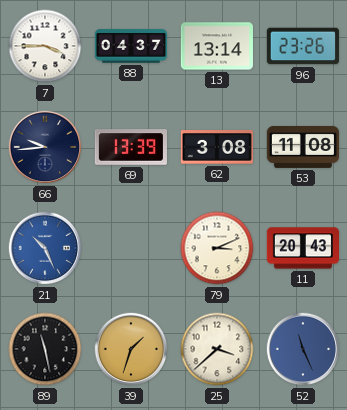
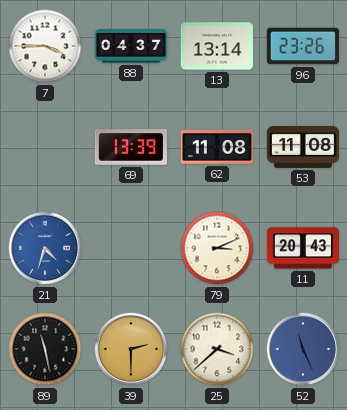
66: 9:44 -> none (45, 147)
62: 3:08 -> 11:08 (217, 147)
21: 10:26 -> 4:33 (45, 248)
39: 1:33 -> 2:30 (131, 349)
